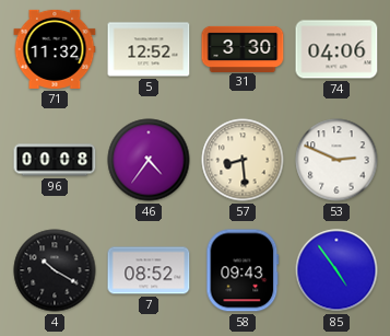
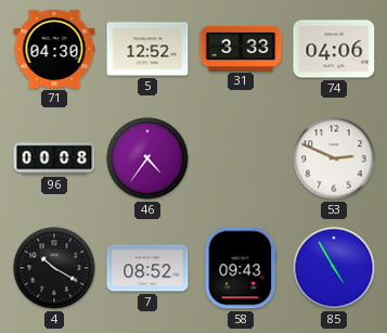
71: 11:32 -> 04:30 (54, 49)
31: 3:30 -> 3:33 (241, 48)
57: 8:29 -> none (243, 160)
85: 4:54 -> 4:55 (334, 268)
